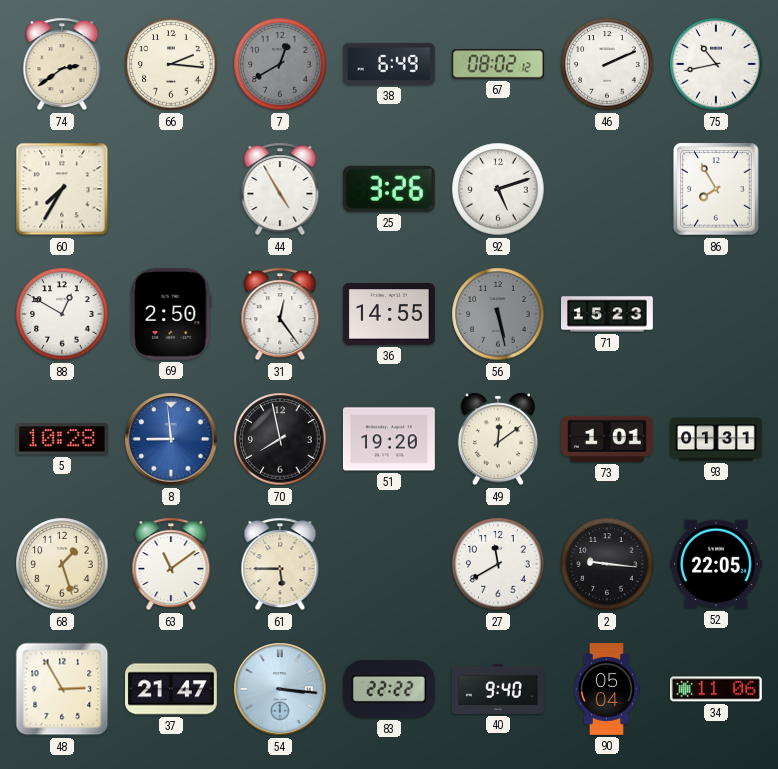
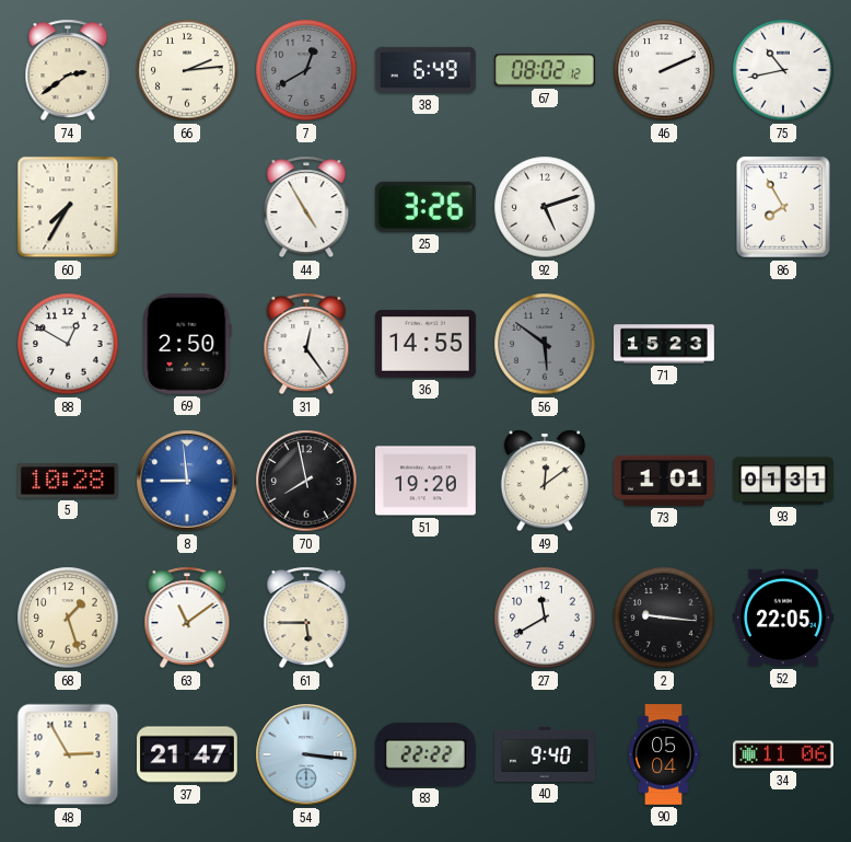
66: 2:16 -> 2:14 (187, 70)
56: 5:28 -> 5:51 (545, 344)
